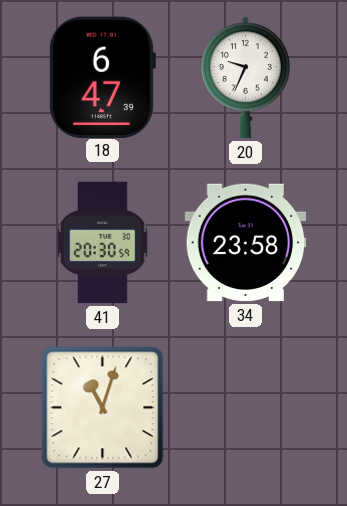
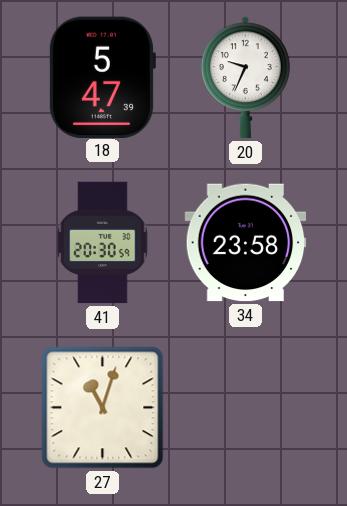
18: 6:47 -> 5:47 (102, 77)
